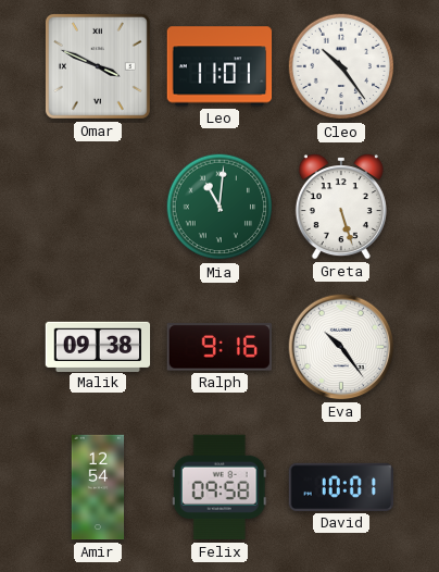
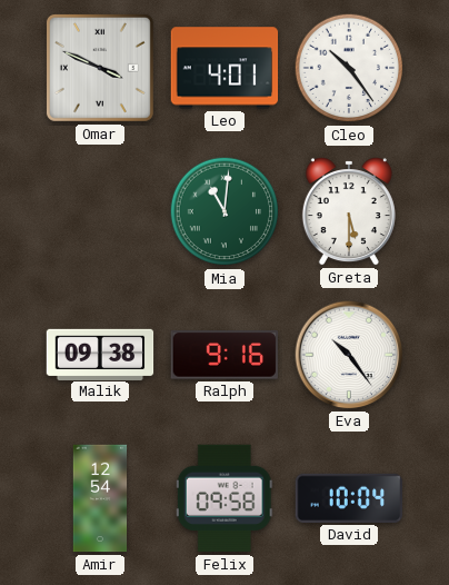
Leo: 11:01 -> 4:01 (225, 68)
Greta: 5:27 -> 5:30 (349, 211)
David: 10:01 -> 10:04 (349, 498)
